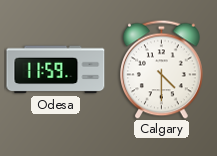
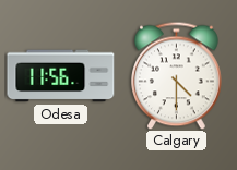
Odesa: 11:59 -> 11:56 (61, 76)
